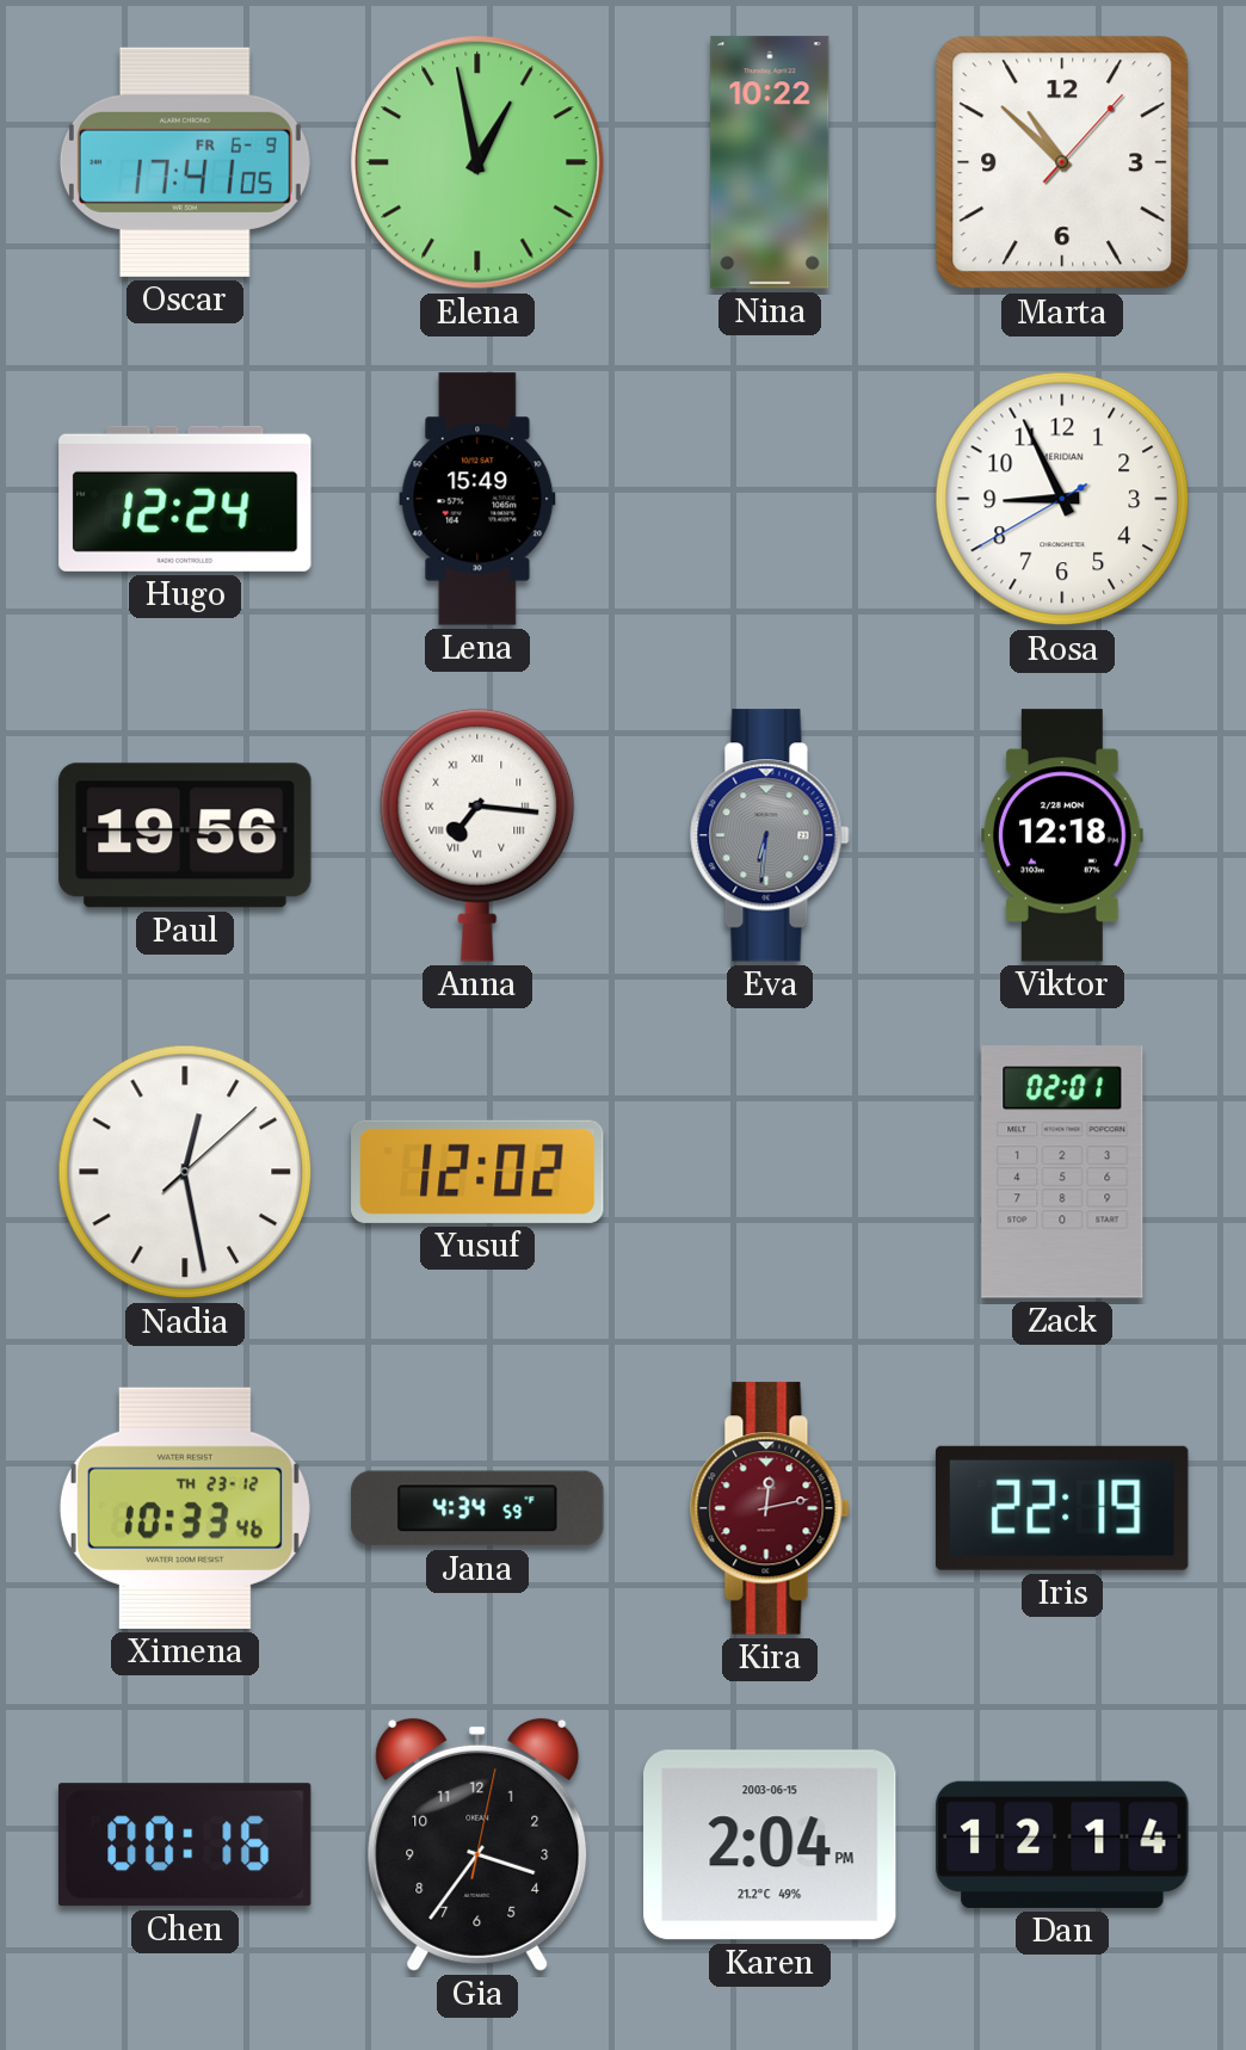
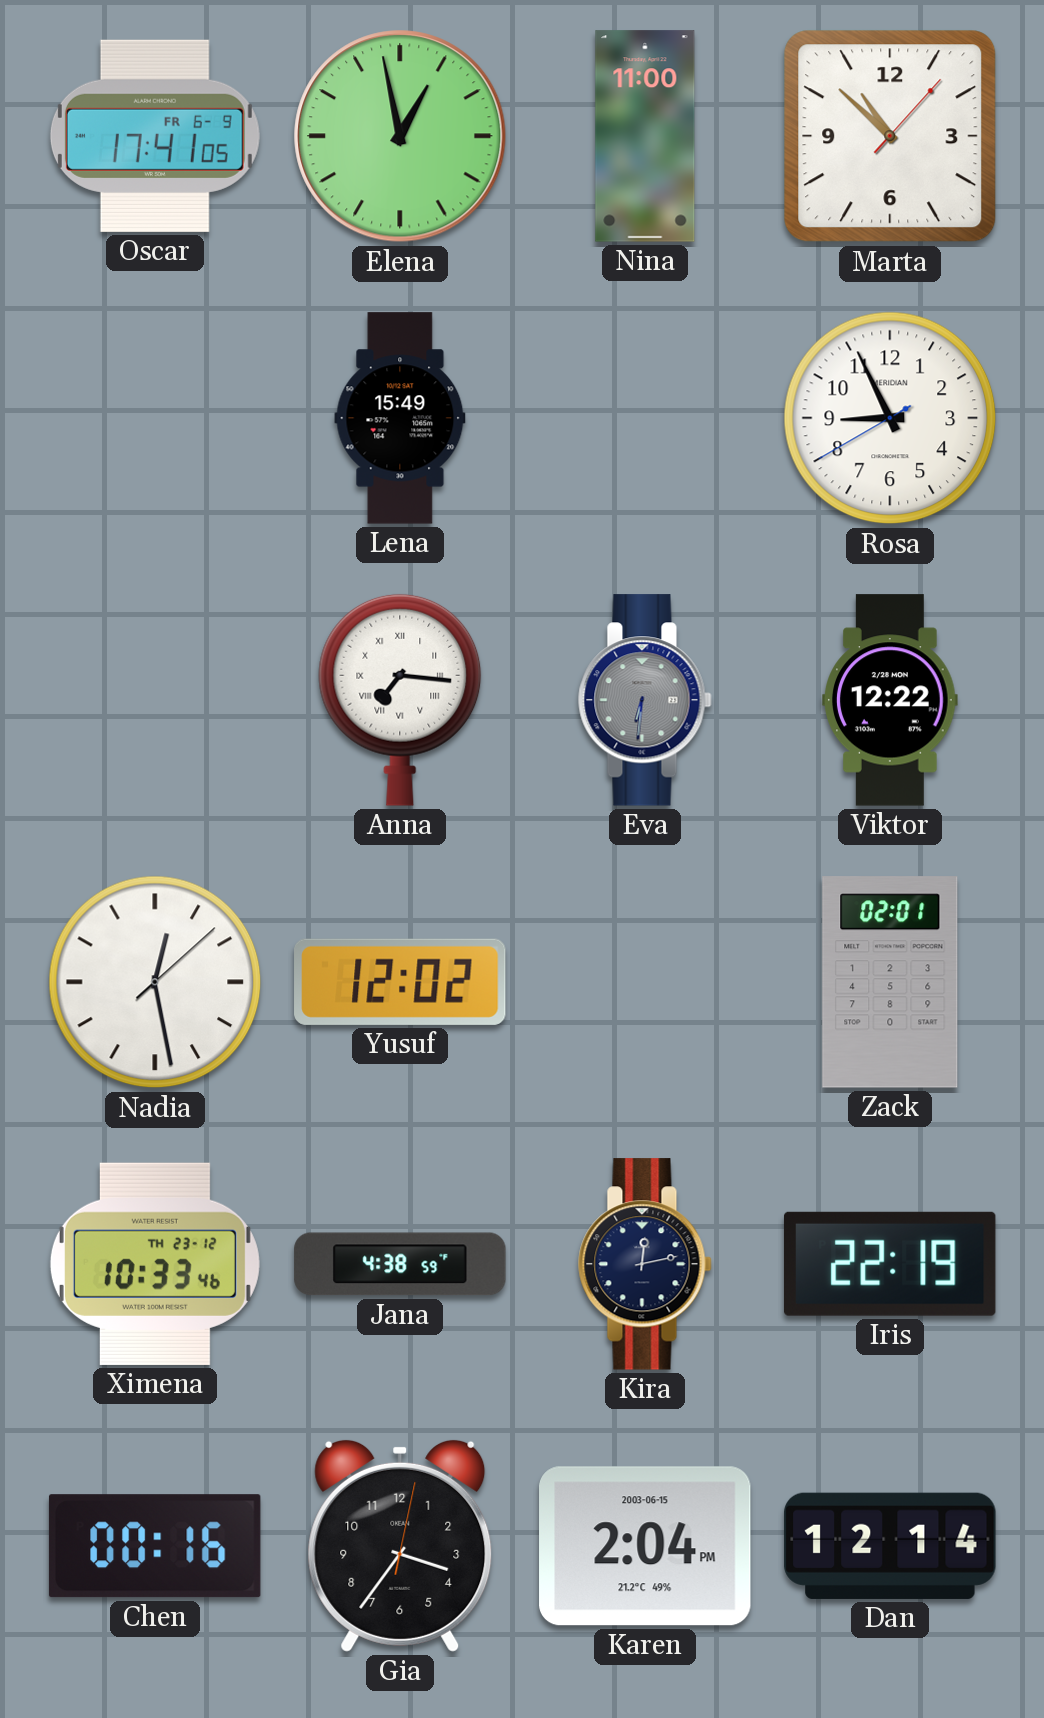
Nina: 10:22 -> 11:00 (645, 136)
Hugo: 12:24 -> none (185, 499)
Paul: 19:56 -> none (185, 835)
Viktor: 12:18 -> 12:22 (890, 700)
Jana: 4:34 -> 4:38 (400, 1264)
Kira dial: burgundy -> navy (645, 1264)
